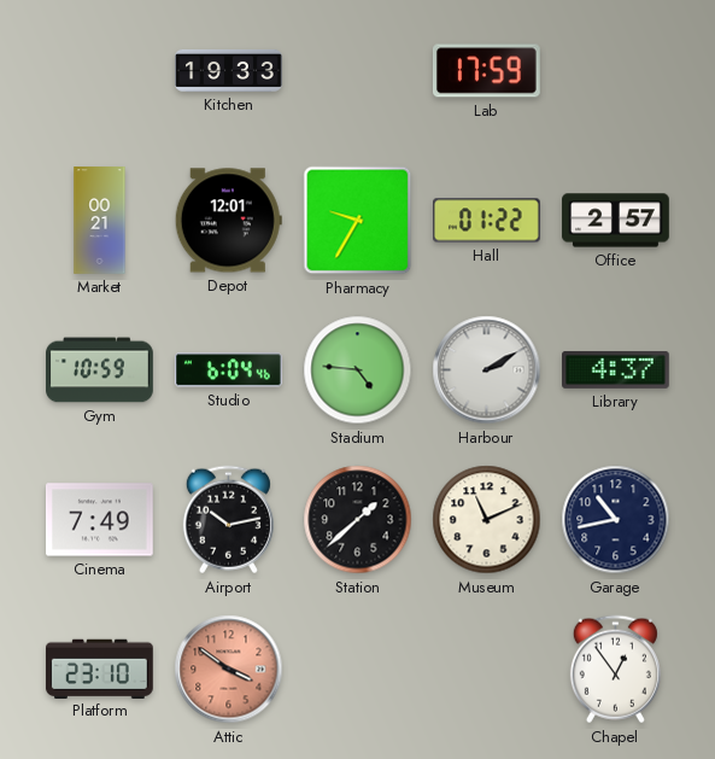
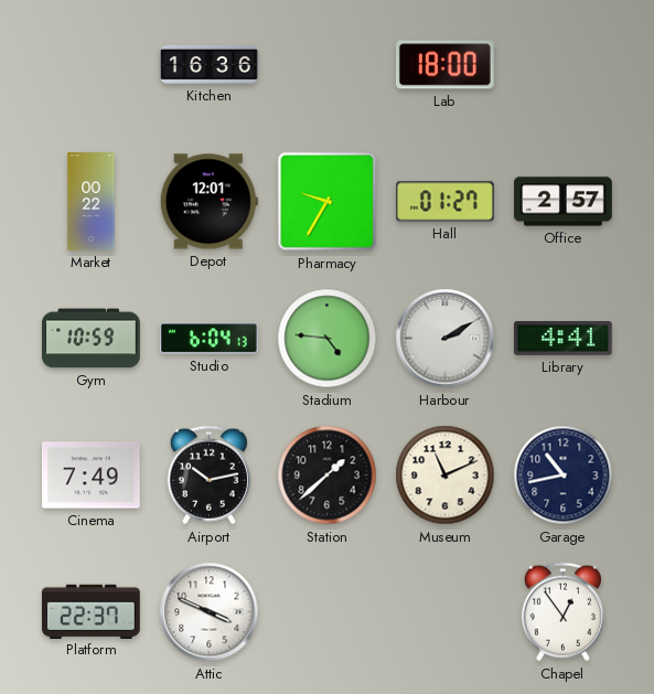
Kitchen: 19:33 -> 16:36 (210, 64)
Lab: 17:59 -> 18:00 (444, 65)
Market: 00:21 -> 00:22 (92, 202)
Hall: 01:22 -> 01:27 (446, 202)
Studio: 6:04:46 -> 6:04:13 (208, 339)
Library: 4:37 -> 4:41 (564, 339)
Platform: 23:10 -> 22:37 (90, 611)
Attic: 3:51 -> 3:49 (210, 612)
Attic dial: salmon -> white (210, 612)
